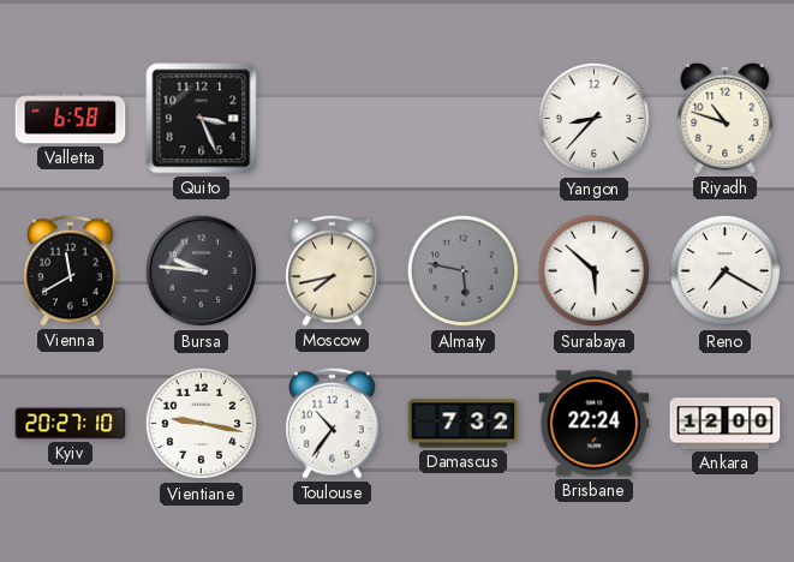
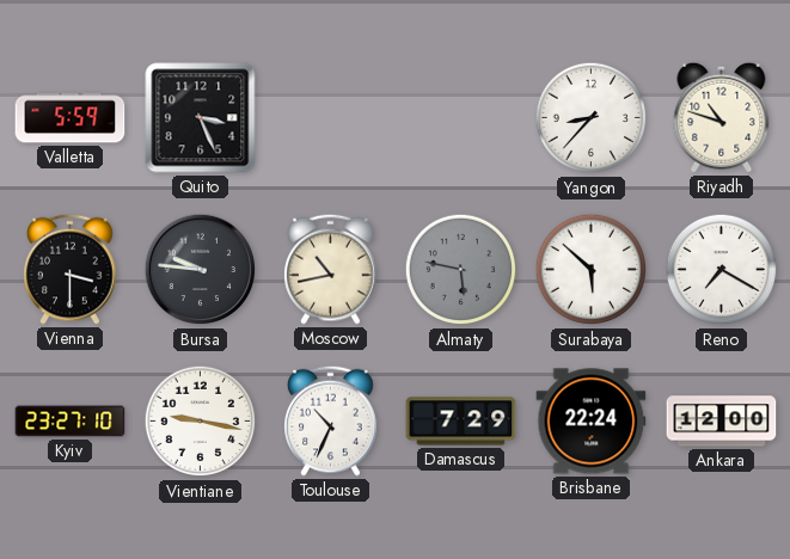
Valletta: 6:58 -> 5:59 (71, 118)
Vienna: 11:40 -> 3:30 (71, 269)
Moscow: 7:43 -> 10:43 (331, 269)
Kyiv: 20:27 -> 23:27 (71, 422)
Toulouse: 10:36 -> 10:34 (331, 420)
Damascus: 7:32 -> 7:29 (461, 422)
